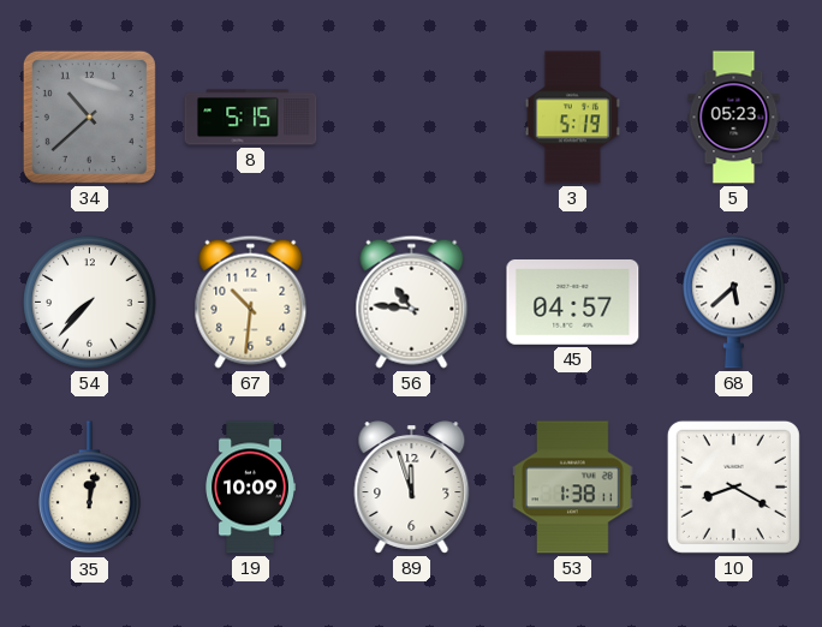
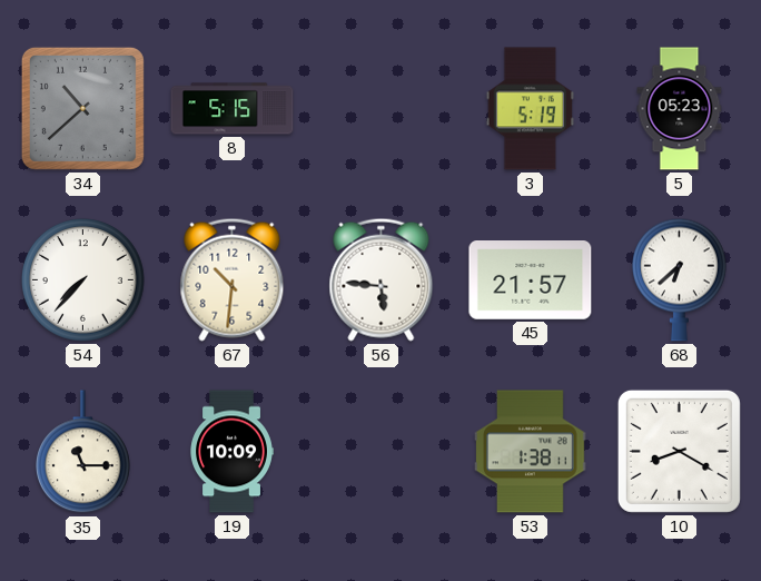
56: 10:46 -> 5:46 (382, 279)
45: 04:57 -> 21:57 (531, 280)
68: 5:38 -> 6:38 (680, 279)
35: 12:02 -> 11:15 (83, 452)
89: 11:57 -> none (412, 488)
